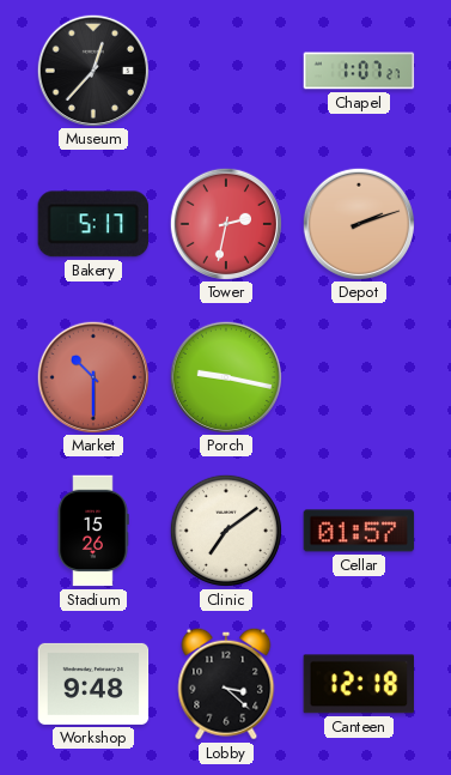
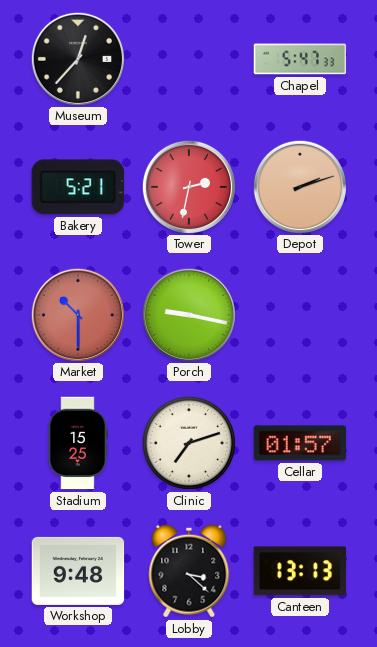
Chapel: 1:07 -> 5:47 (300, 59)
Bakery: 5:17 -> 5:21 (78, 187)
Stadium: 15:26 -> 15:25 (78, 443)
Clinic: 7:09 -> 7:12 (189, 443)
Canteen: 12:18 -> 13:13 (299, 571)
